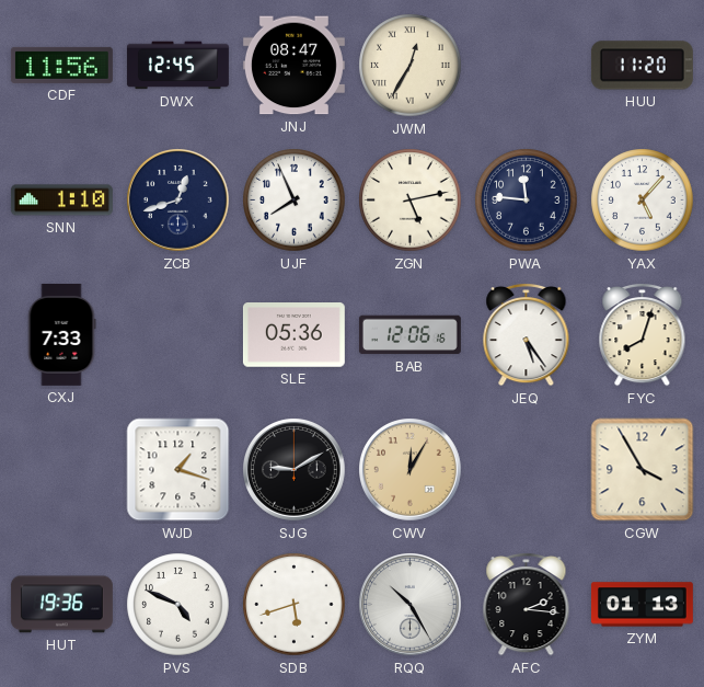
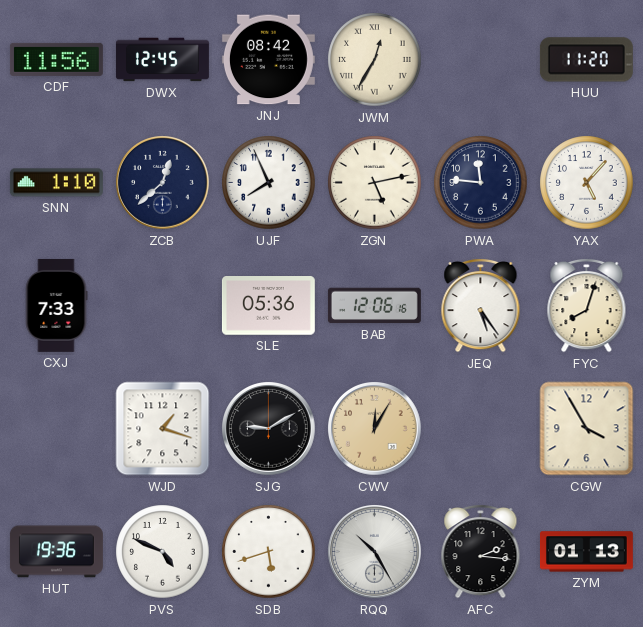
JNJ: 08:47 -> 08:42 (268, 60)
ZCB: 12:42 -> 12:38 (163, 183)
